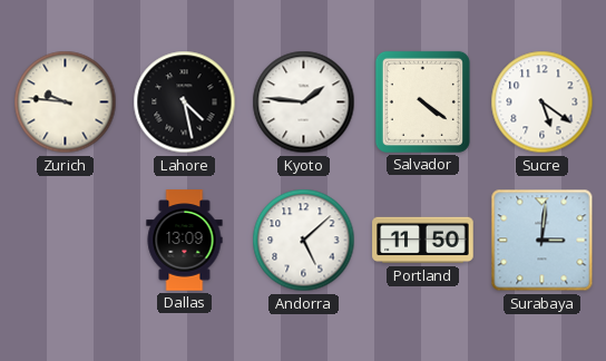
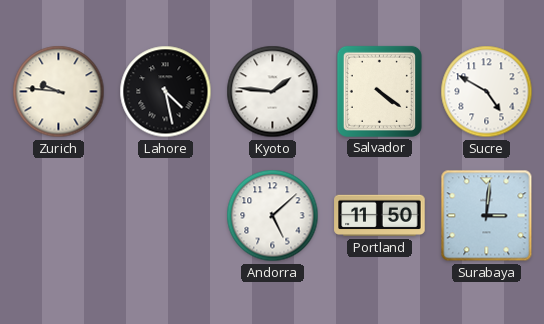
Sucre: 5:21 -> 4:50 (487, 92)
Dallas: 13:09 -> none (185, 241)
